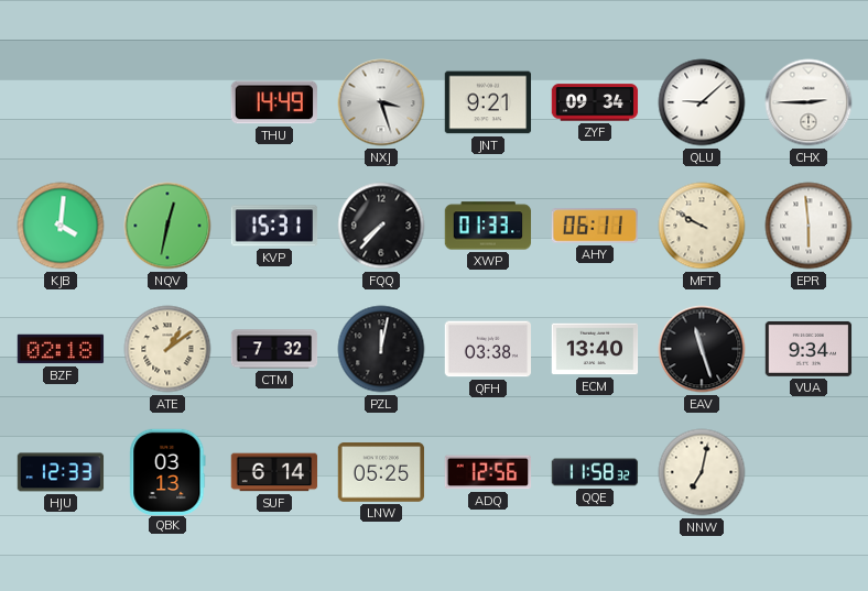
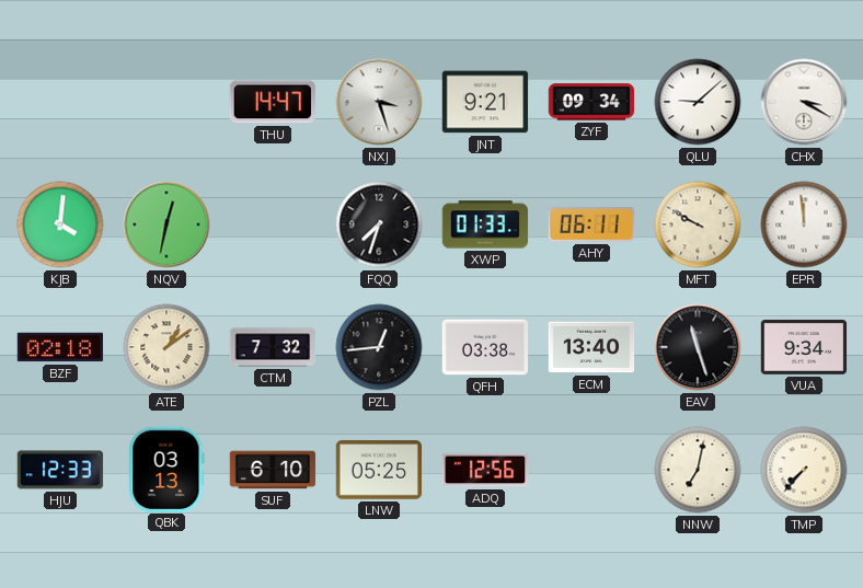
THU: 14:49 -> 14:47 (273, 102)
CHX: 2:45 -> 3:20 (804, 102)
KVP: 15:31 -> none (274, 226)
FQQ: 7:37 -> 7:33 (379, 224)
EPR: 5:59 -> 11:59 (804, 224)
PZL: 12:02 -> 12:44 (379, 347)
SUF: 6:14 -> 6:10 (273, 470)
QQE: 11:58 -> none (595, 472)
TMP: none -> 7:37 (804, 470)
